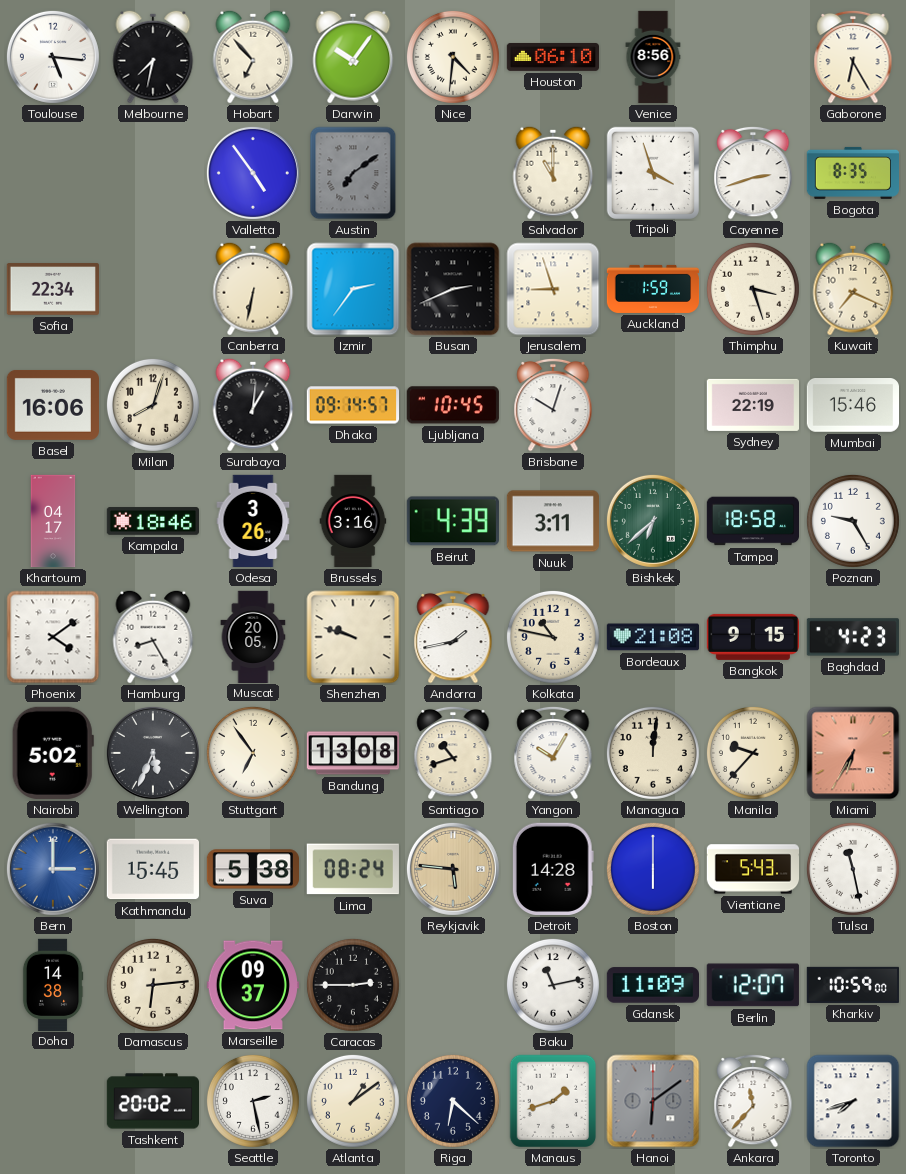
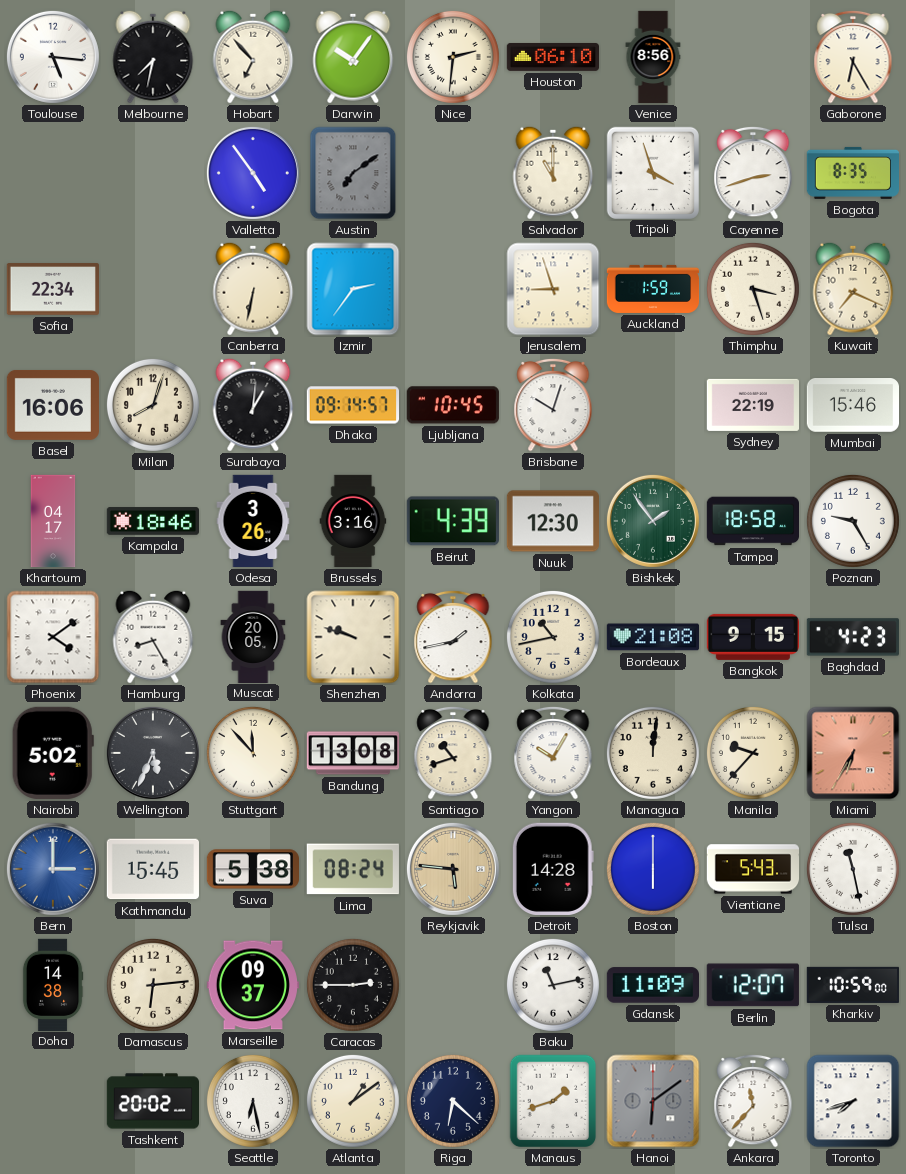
Nice: 4:31 -> 2:31 (453, 57)
Busan: 2:41 -> none (453, 289)
Nuuk: 3:11 -> 12:30 (552, 521)
Bishkek: 6:38 -> 1:54 (653, 521)
Kolkata: 10:47 -> 10:43 (553, 637)
Stuttgart: 6:54 -> 11:53 (253, 753)
Seattle: 2:28 -> 6:28 (253, 1101)
